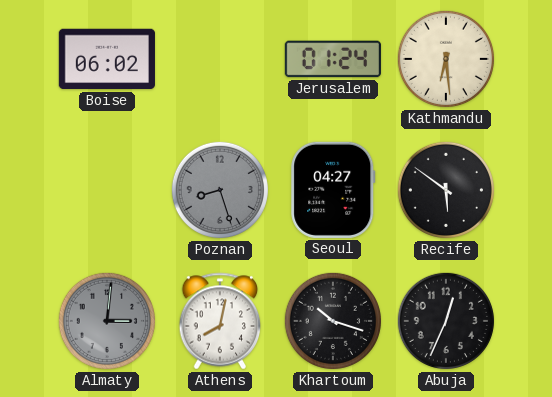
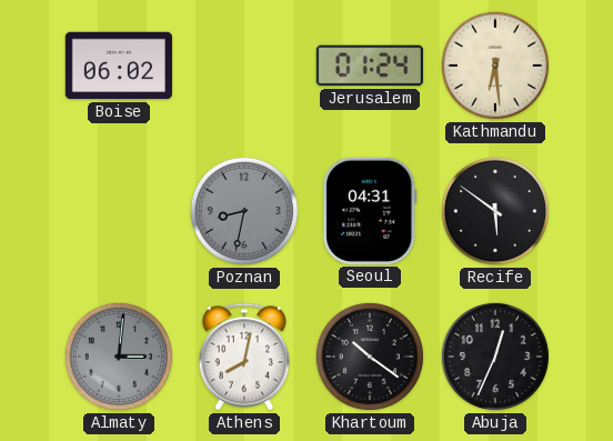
Poznan: 8:27 -> 8:32 (244, 211)
Seoul: 04:27 -> 04:31 (370, 211)
Khartoum: 10:18 -> 10:21 (370, 357)
